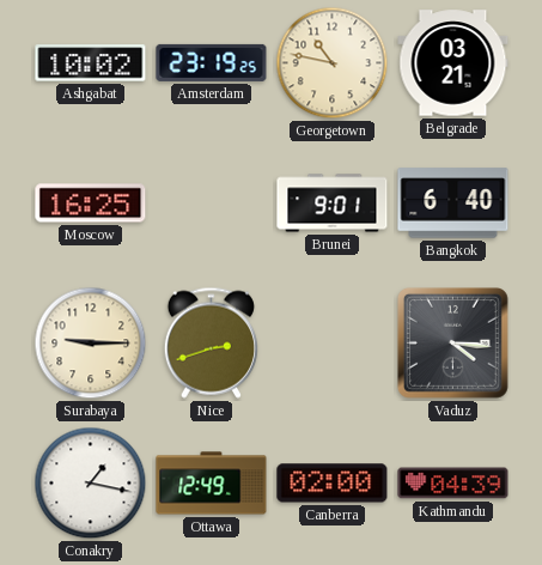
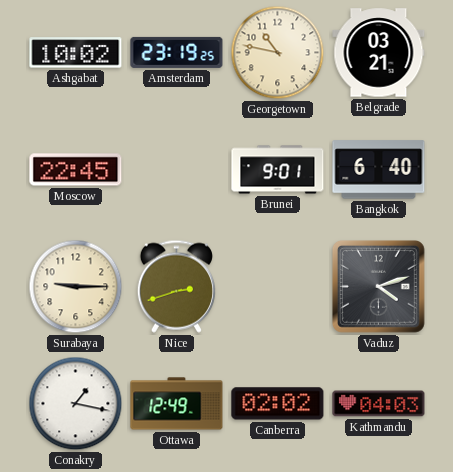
Moscow: 16:25 -> 22:45 (76, 170)
Vaduz: 4:16 -> 4:12 (379, 287)
Canberra: 02:00 -> 02:02 (278, 404)
Kathmandu: 04:39 -> 04:03 (379, 404)
